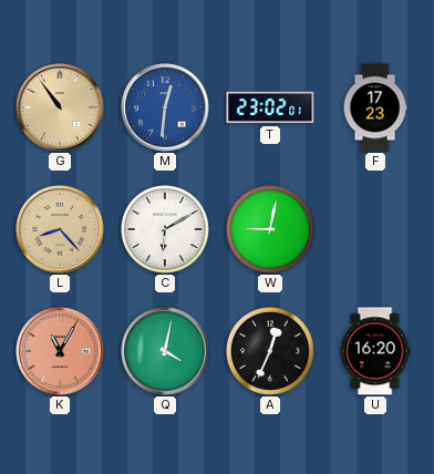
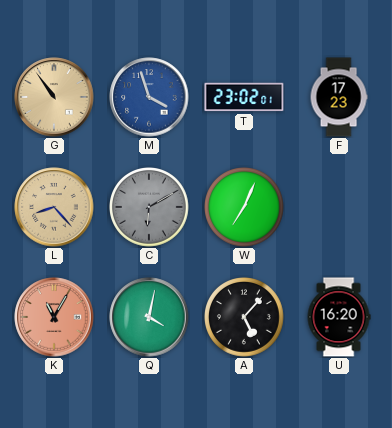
M: 12:31 -> 3:57 (149, 97)
C dial: white -> grey (150, 208)
W: 9:02 -> 7:04 (245, 208)
A: 12:34 -> 5:07 (245, 318)
